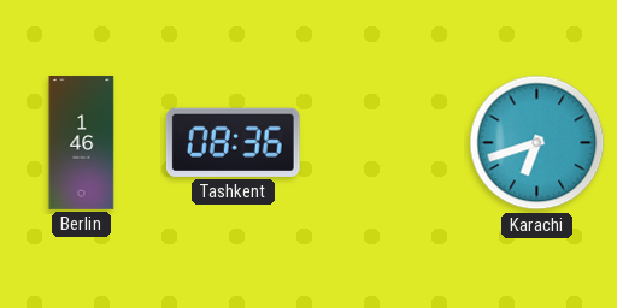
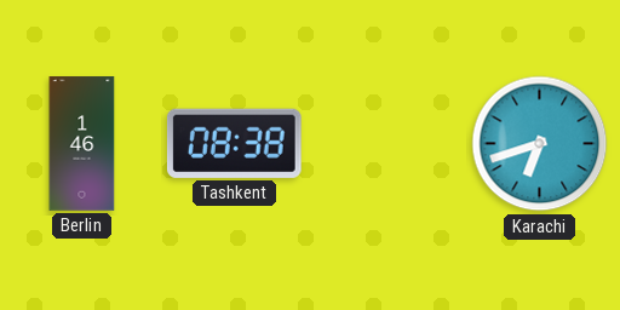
Tashkent: 08:36 -> 08:38 (234, 143)
